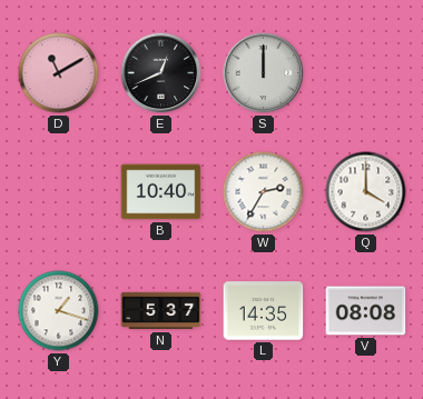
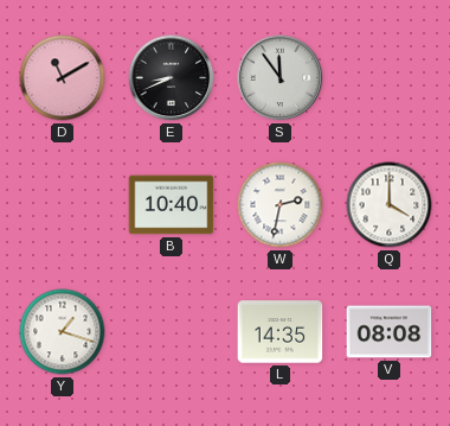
E: 12:41 -> 8:41 (172, 78)
S: 12:00 -> 11:54 (281, 78)
W: 2:35 -> 2:32 (281, 205)
N: 5:37 -> none (161, 311)
